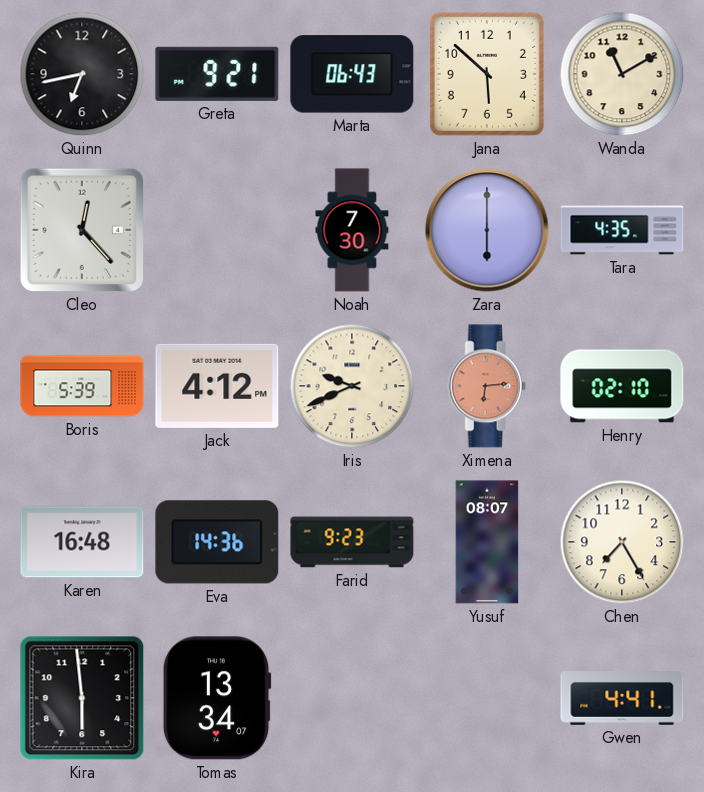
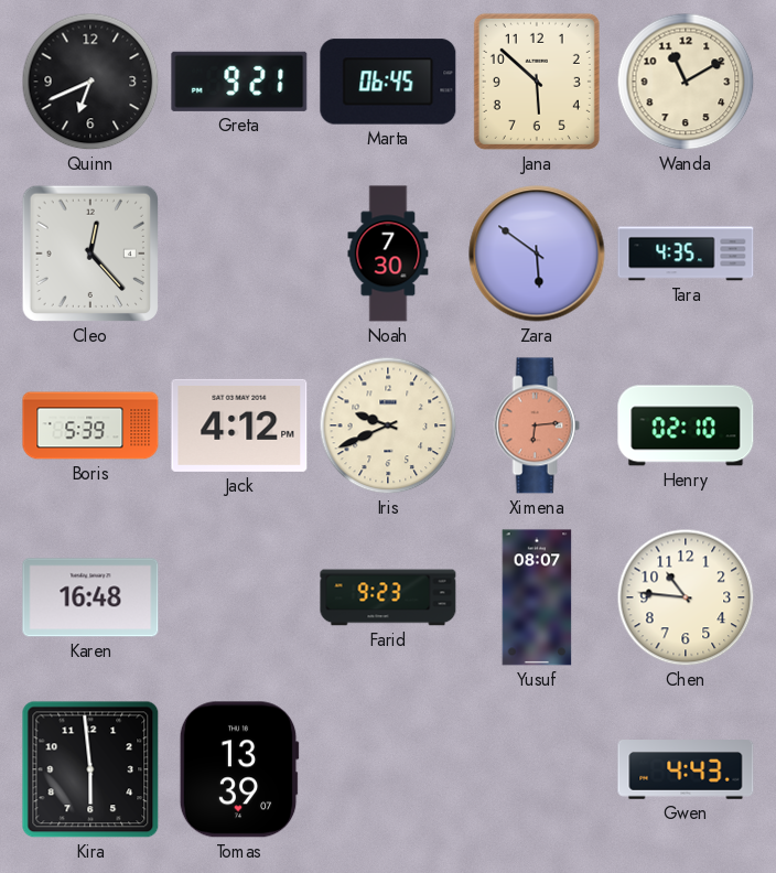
Quinn: 6:43 -> 6:41 (90, 82)
Marta: 06:43 -> 06:45 (388, 82)
Zara: 6:00 -> 5:51 (537, 254)
Eva: 14:36 -> none (217, 542)
Chen: 7:25 -> 10:46 (686, 597)
Tomas: 13:34 -> 13:39 (239, 769)
Gwen: 4:41 -> 4:43 (686, 770)
